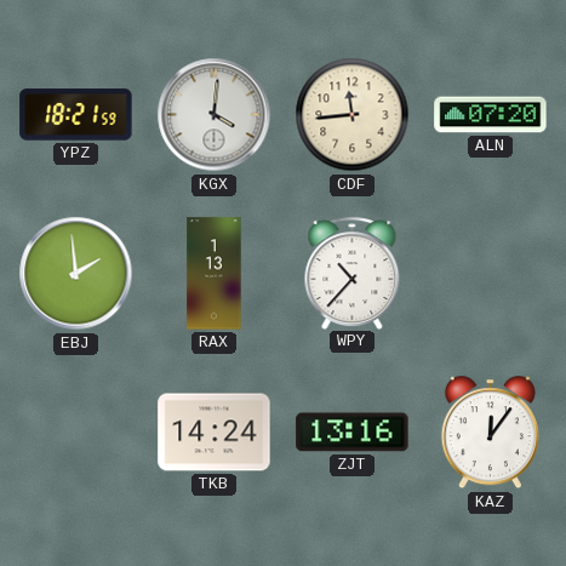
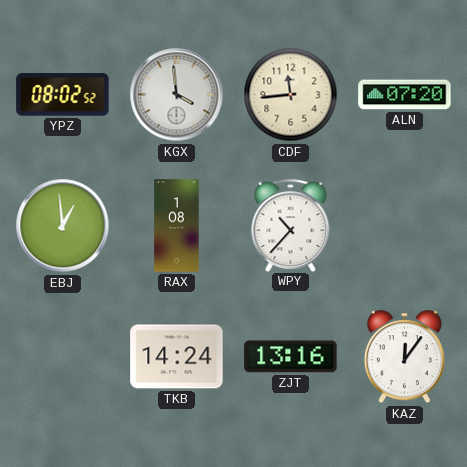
YPZ: 18:21 -> 08:02 (63, 95)
KGX: 4:01 -> 3:59 (177, 95)
EBJ: 1:59 -> 12:59 (63, 226)
RAX: 1:13 -> 1:08 (177, 226)
